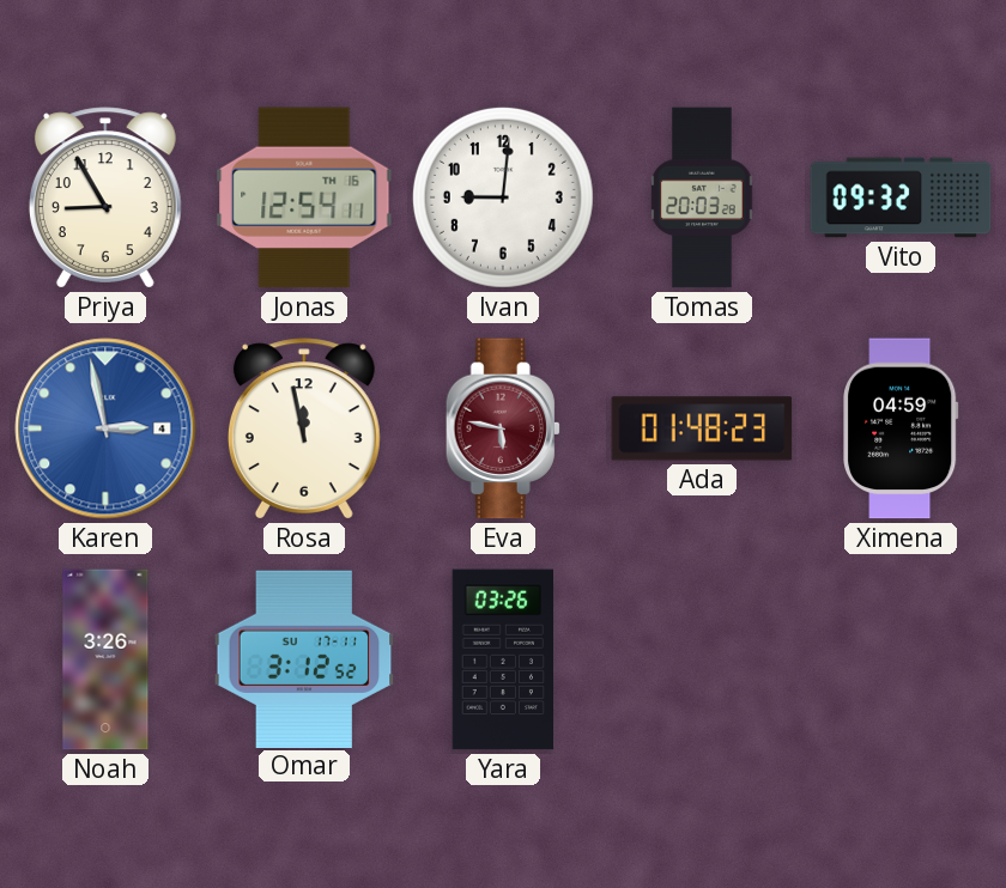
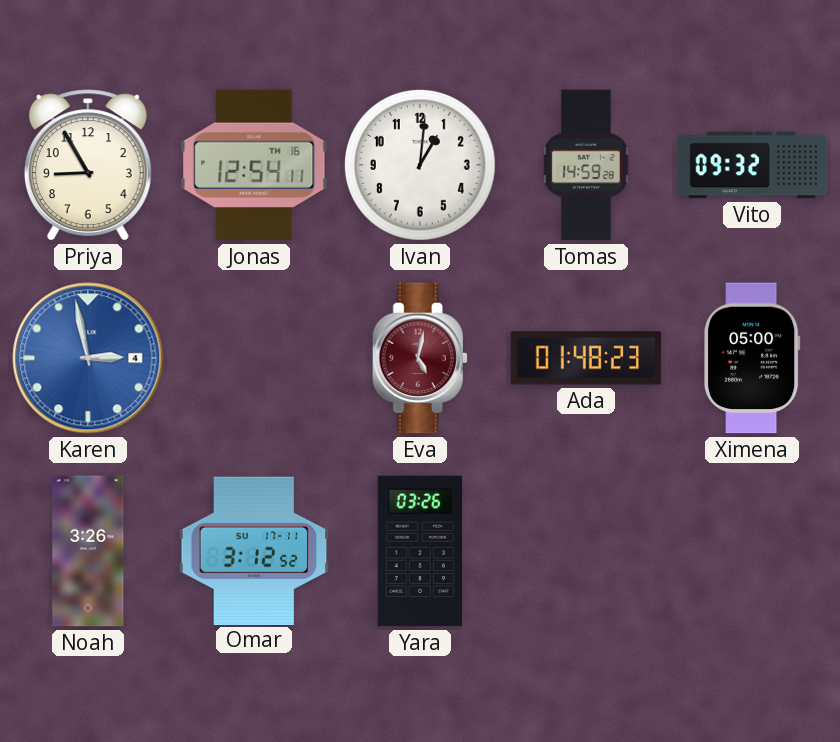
Ivan: 9:01 -> 1:01 (420, 165)
Tomas: 20:03 -> 14:59 (586, 165)
Rosa: 11:58 -> none (304, 428)
Eva: 5:47 -> 5:02 (420, 358)
Ximena: 04:59 -> 05:00 (753, 358)
